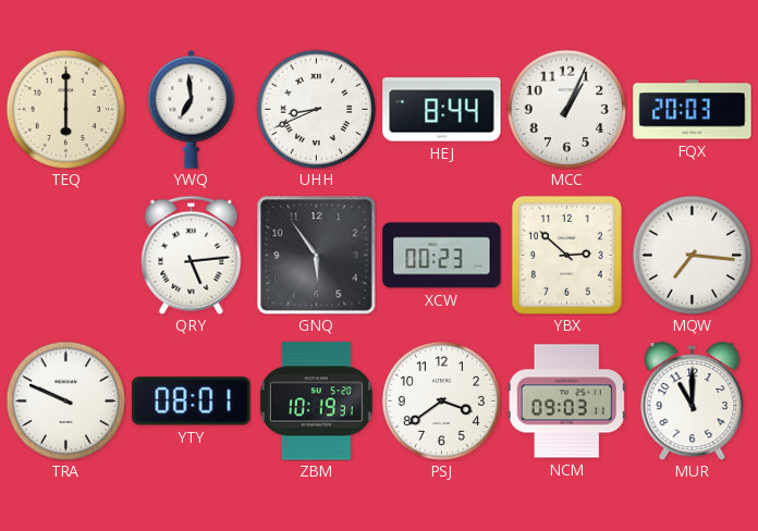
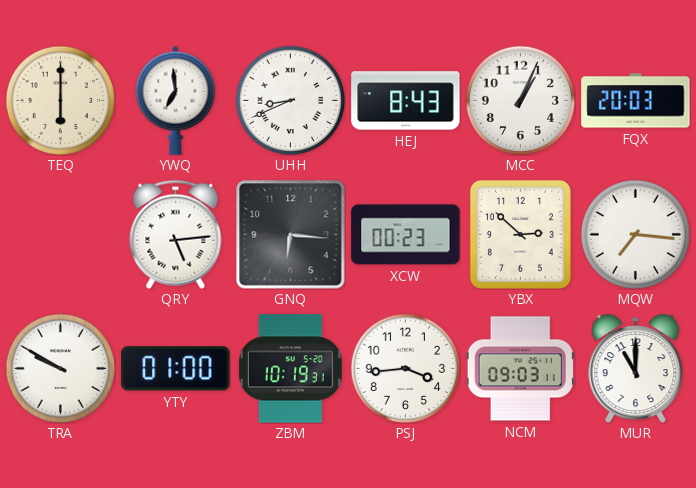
HEJ: 8:44 -> 8:43 (406, 101)
GNQ: 5:54 -> 6:16 (290, 234)
TRA: 9:49 -> 9:50 (60, 368)
YTY: 08:01 -> 01:00 (176, 369)
PSJ: 3:39 -> 3:44 (405, 368)
